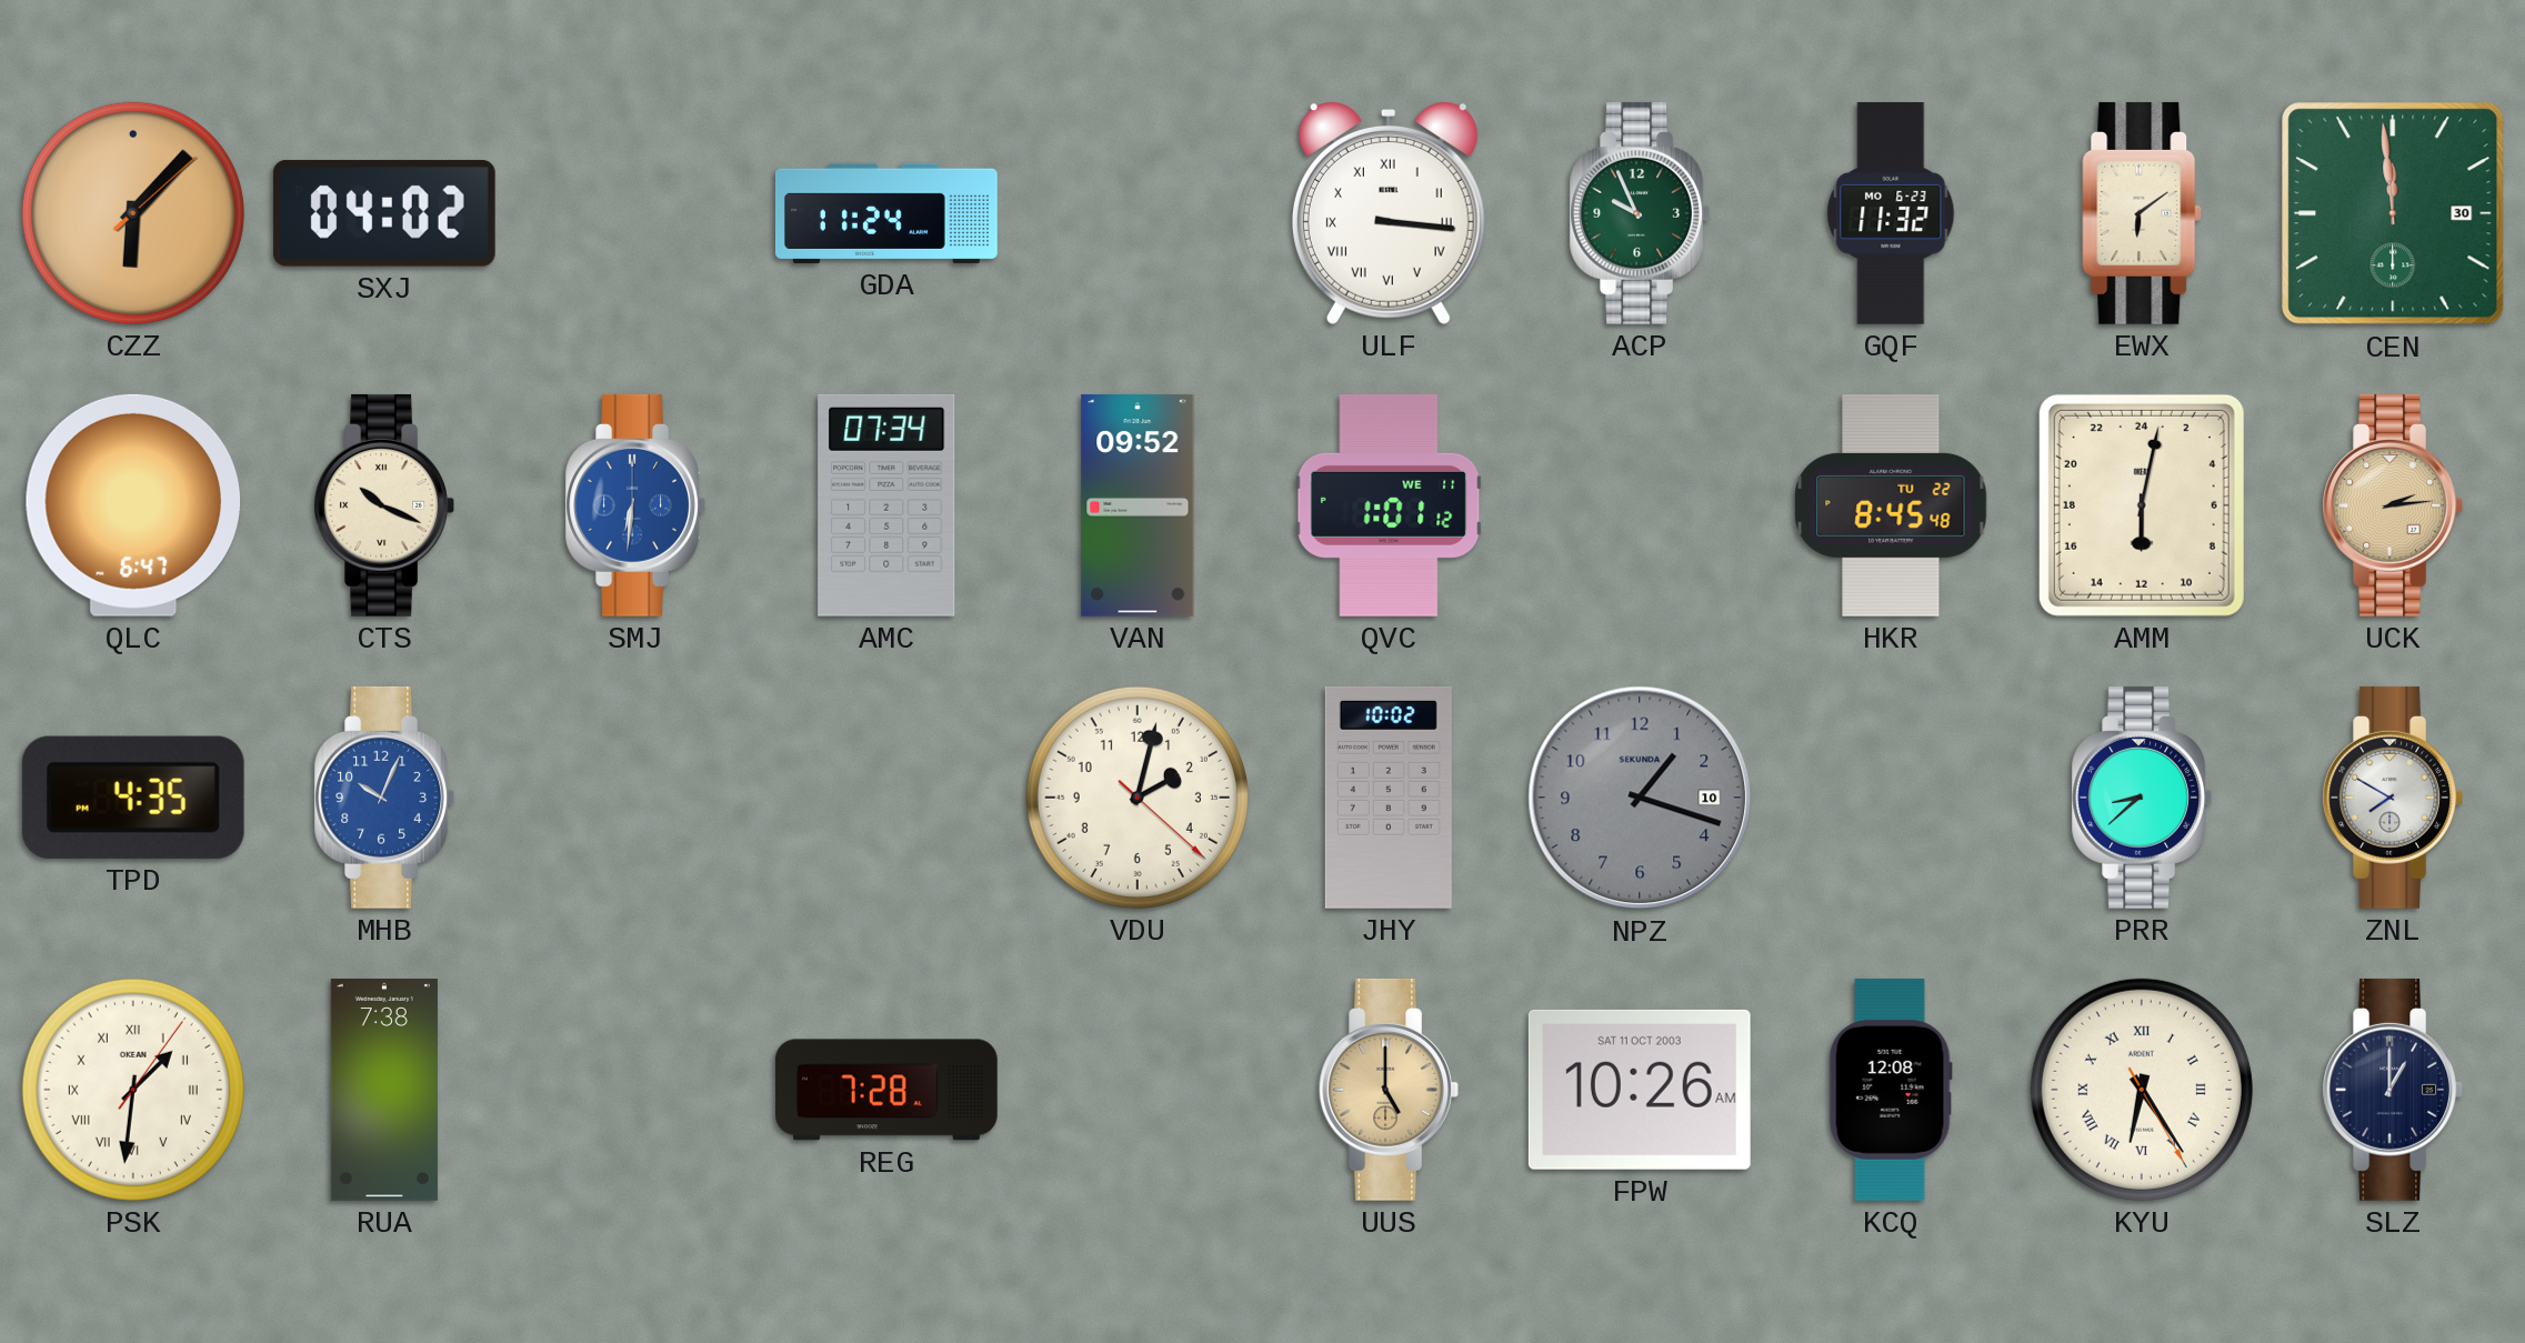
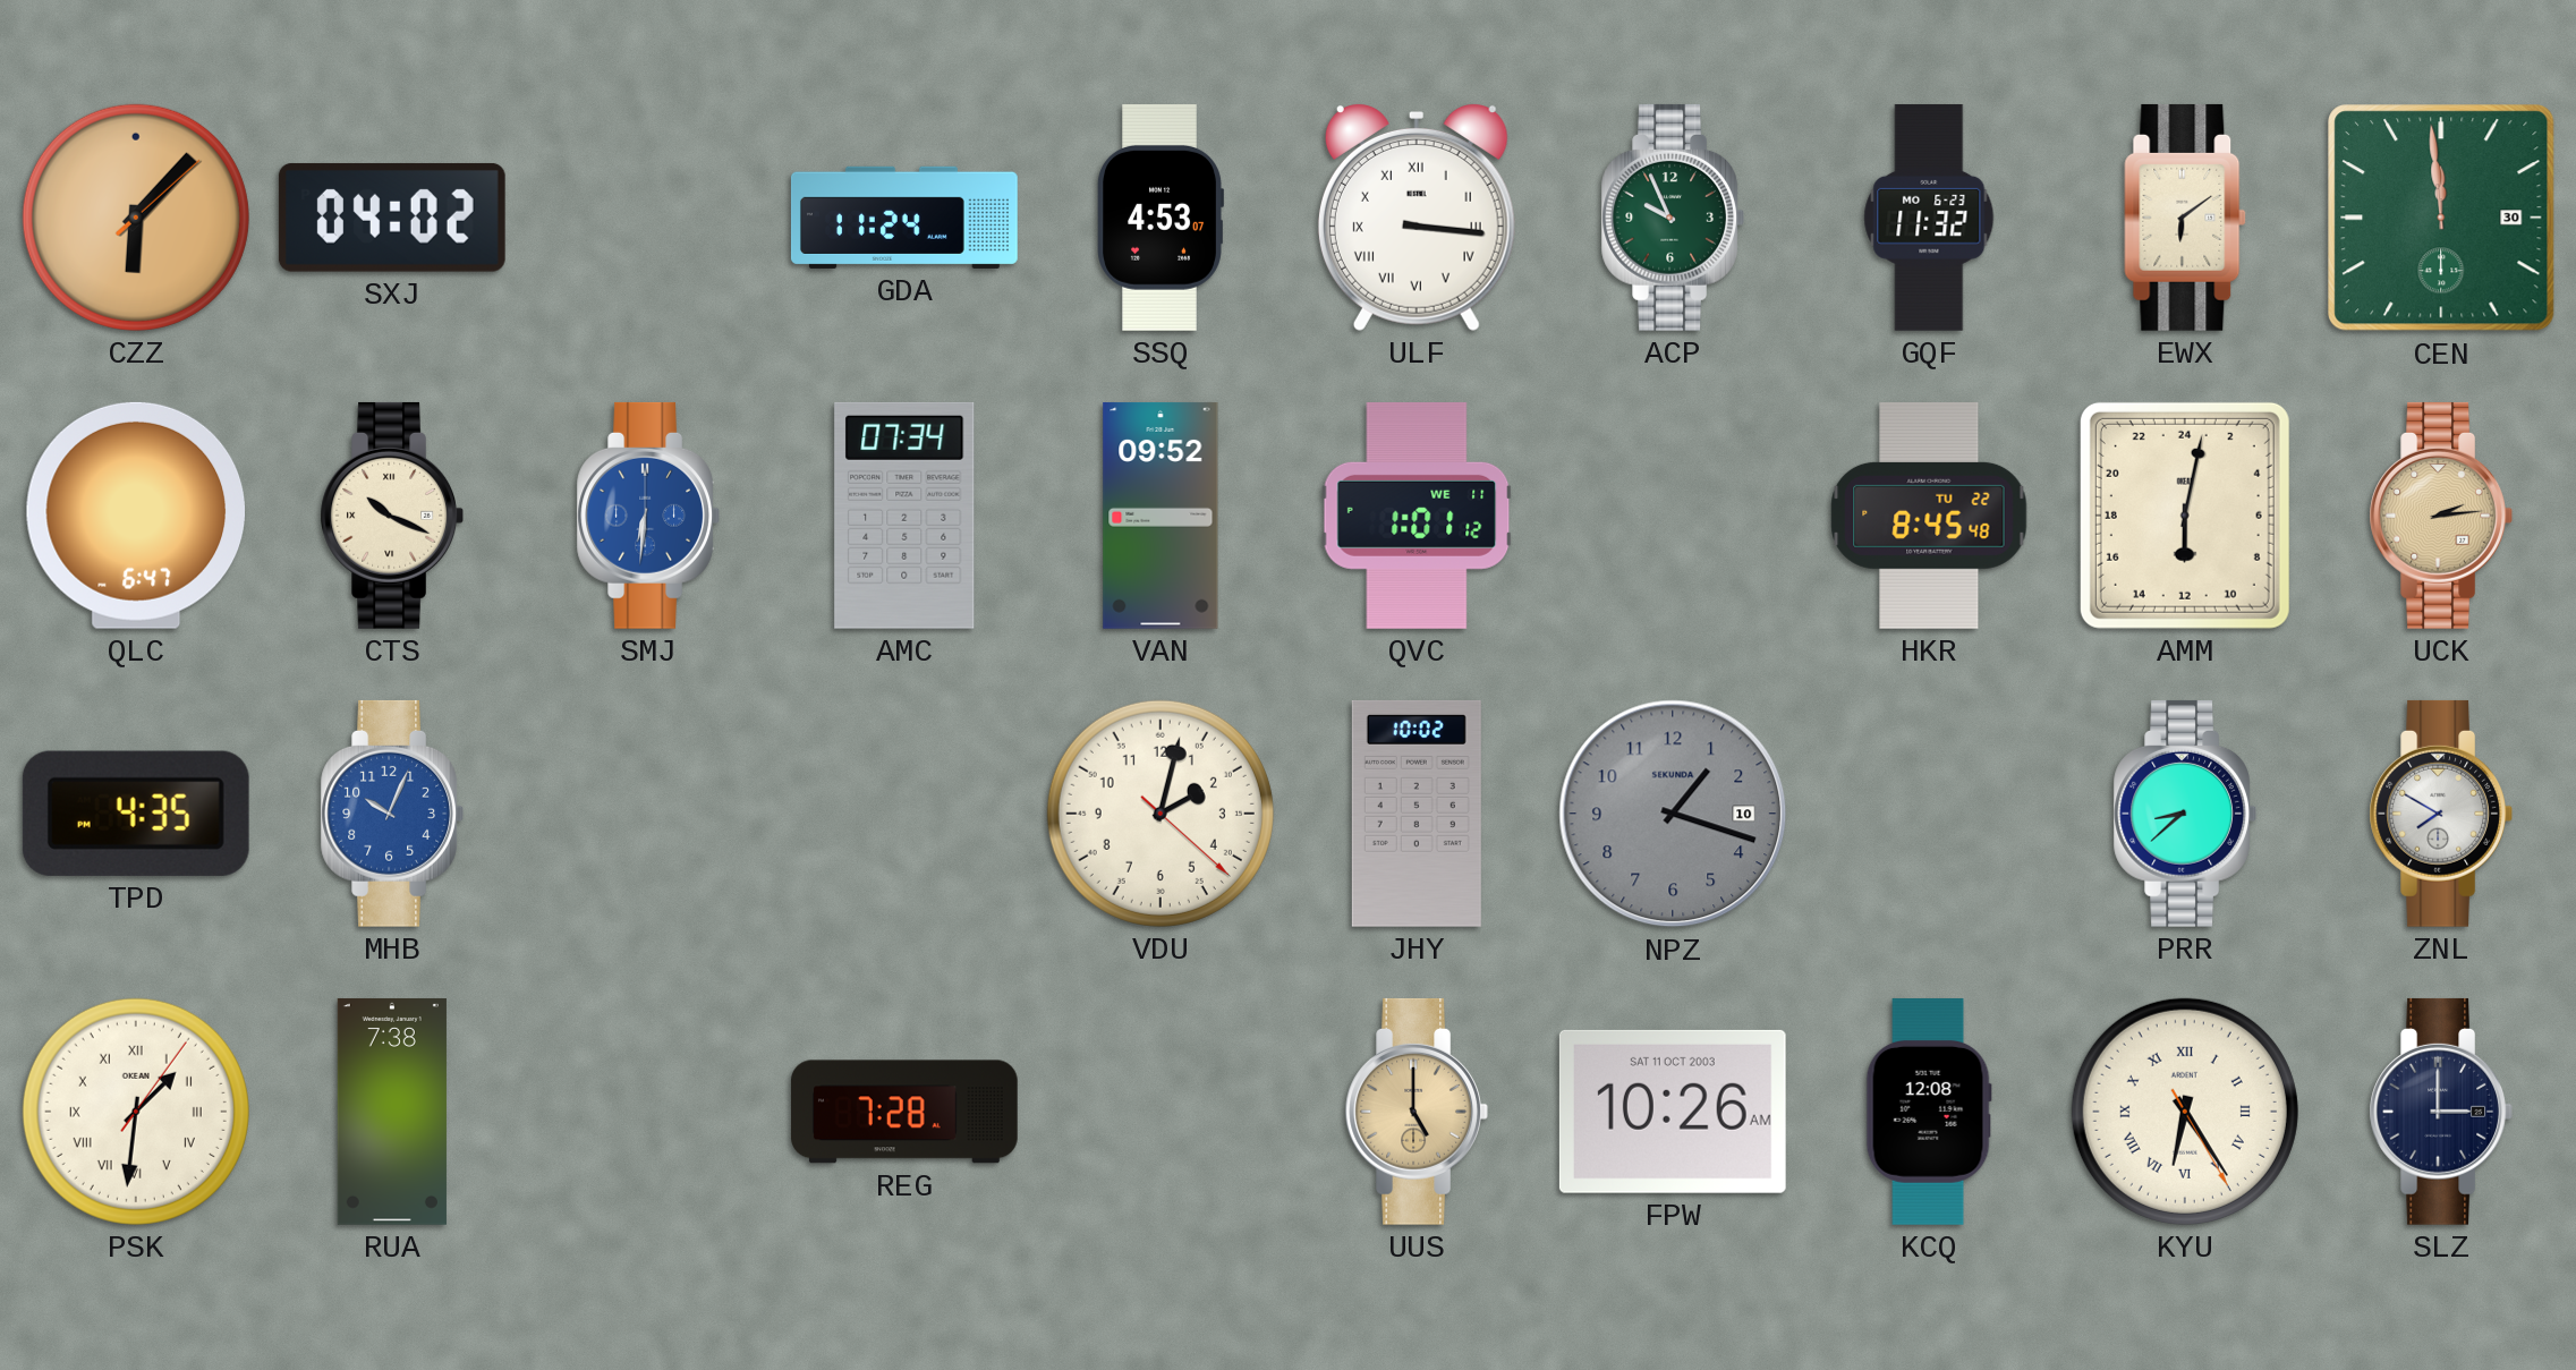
SSQ: none -> 4:53 (1161, 218)
SLZ: 1:00 -> 3:00 (2441, 1112)
